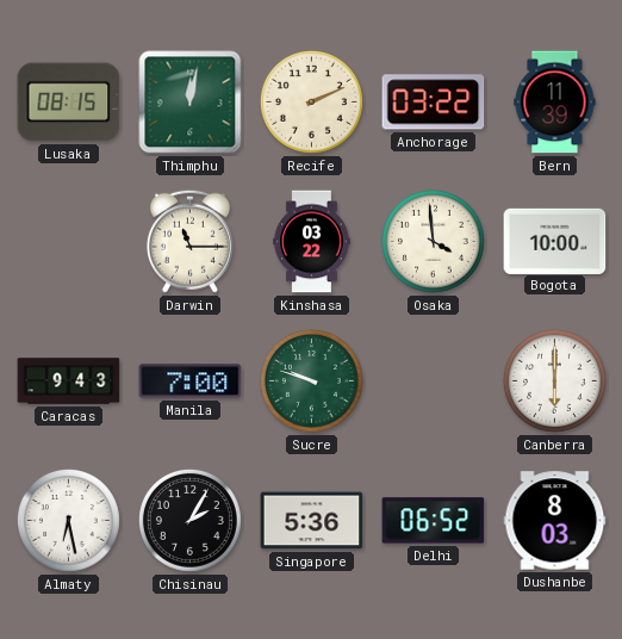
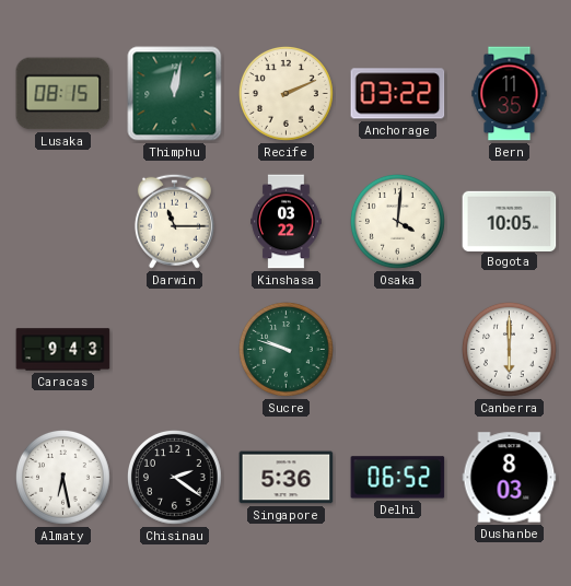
Bern: 11:39 -> 11:35 (510, 94)
Osaka: 3:59 -> 4:01 (398, 222)
Bogota: 10:00 -> 10:05 (510, 221)
Manila: 7:00 -> none (191, 381)
Chisinau: 2:05 -> 2:21 (175, 478)
